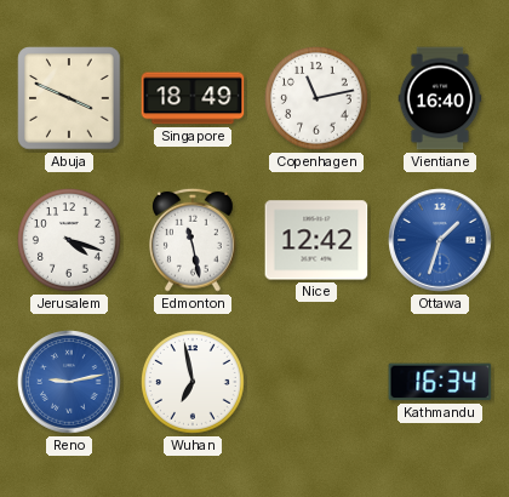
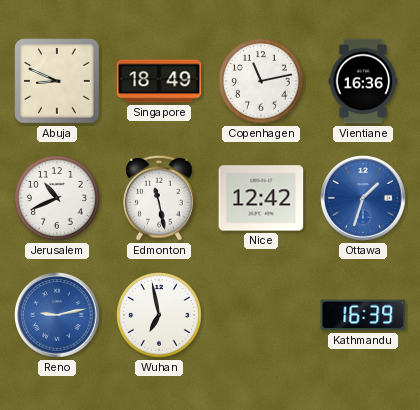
Abuja: 3:49 -> 8:49 (57, 81)
Vientiane: 16:40 -> 16:36 (363, 81)
Jerusalem: 4:18 -> 10:41 (58, 199)
Kathmandu: 16:34 -> 16:39 (363, 315)
